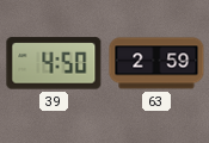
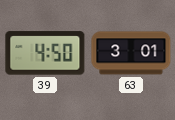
63: 2:59 -> 3:01 (131, 53)
